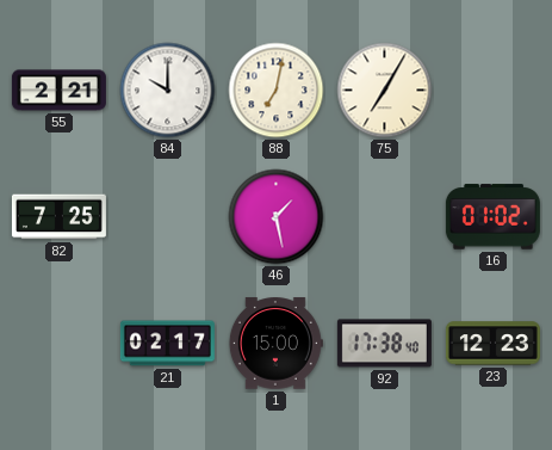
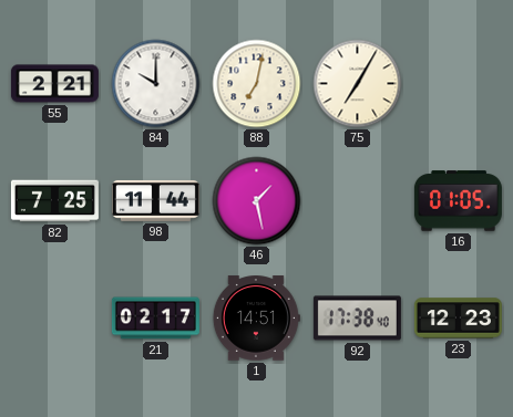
98: none -> 11:44 (155, 200)
16: 01:02 -> 01:05 (458, 201)
1: 15:00 -> 14:51 (256, 319)
